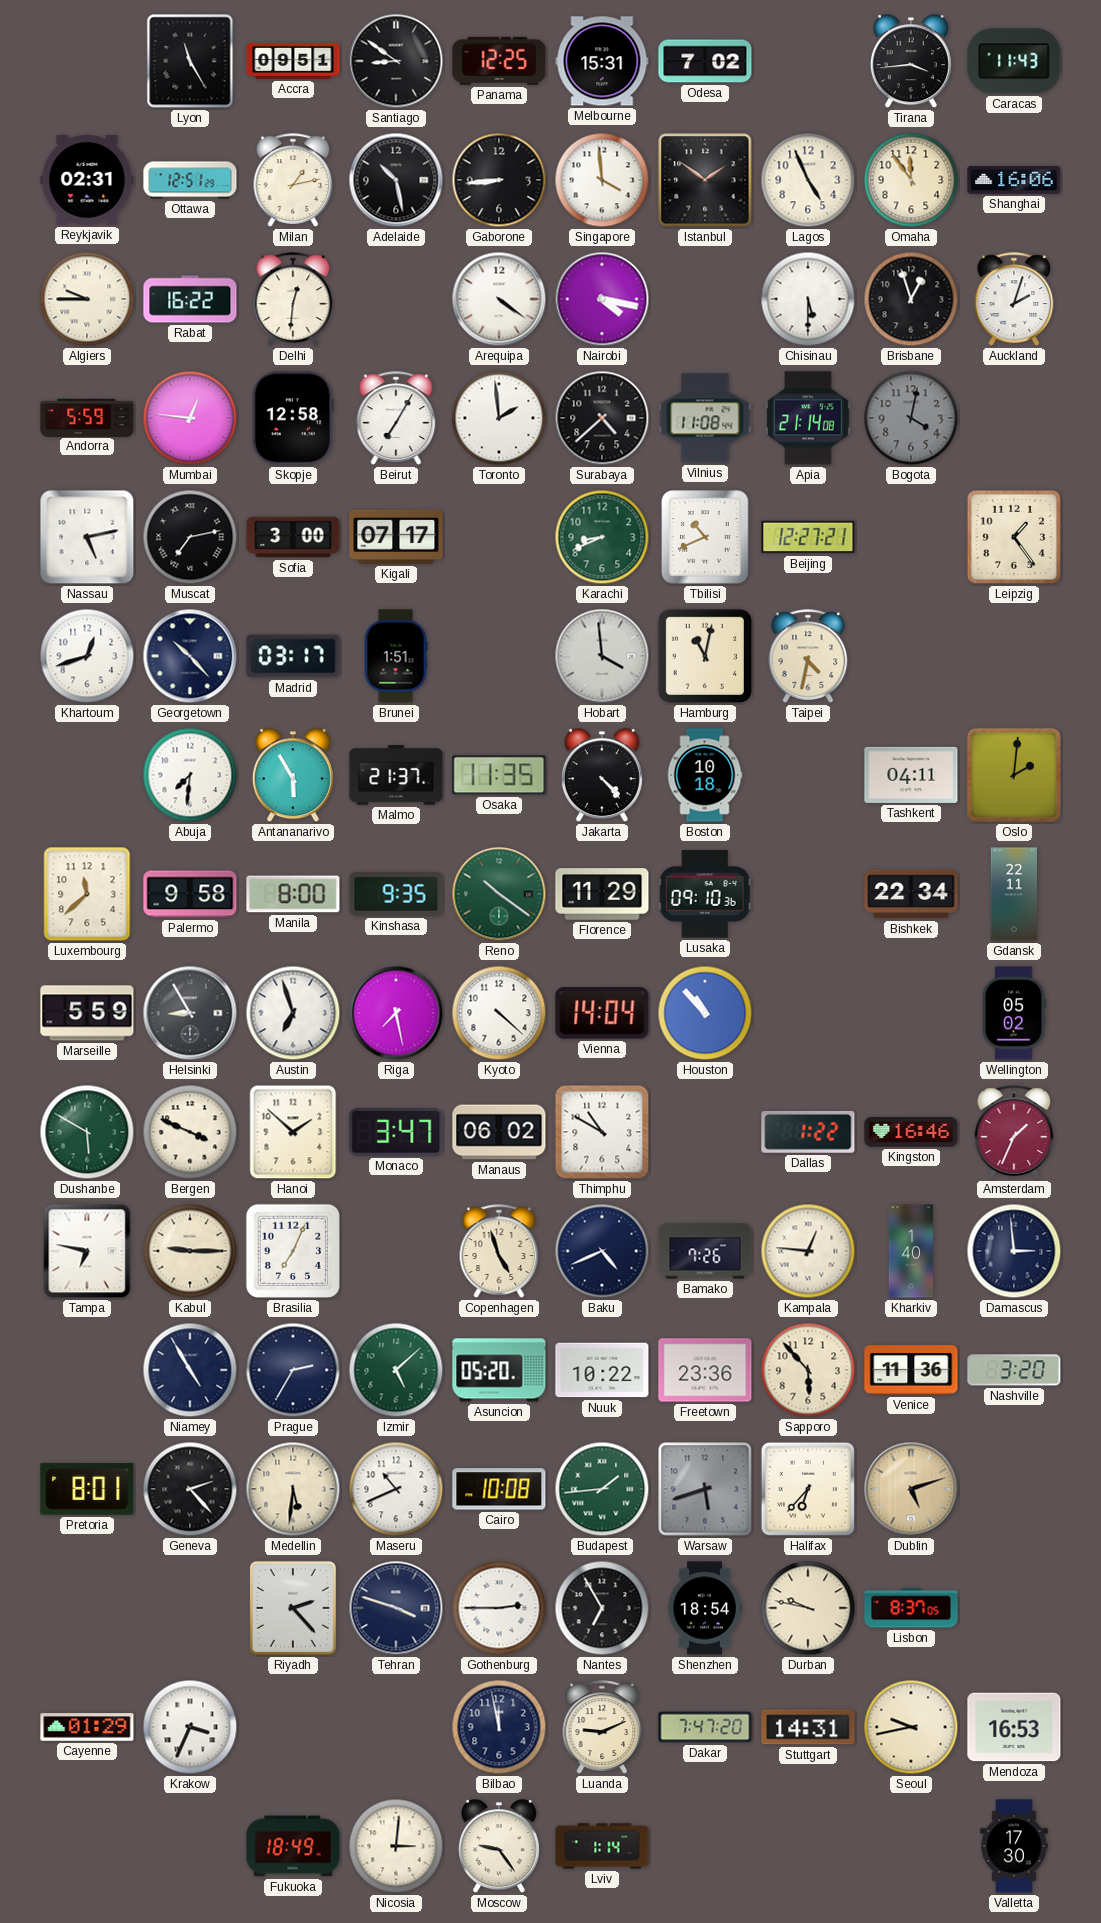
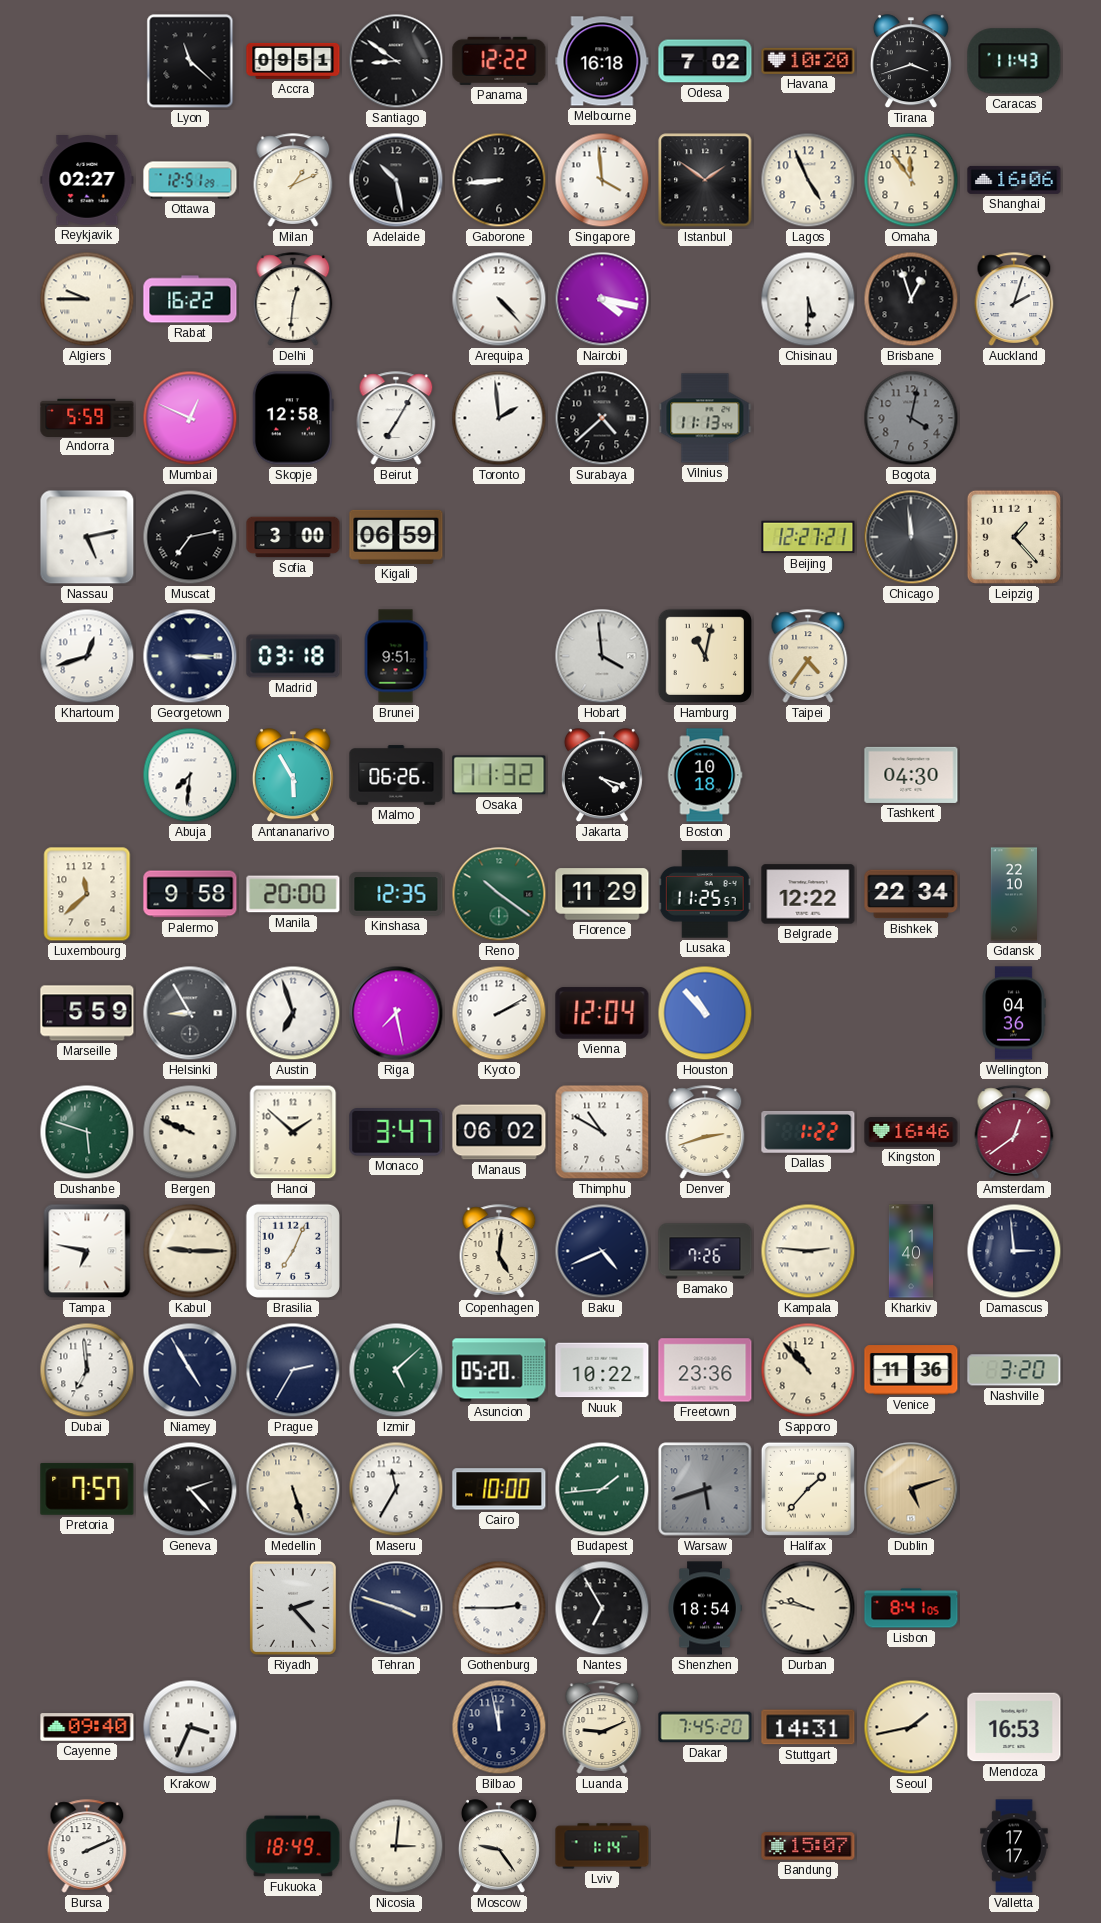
Lyon: 11:25 -> 11:22 (190, 61)
Panama: 12:25 -> 12:22 (499, 61)
Melbourne: 15:31 -> 16:18 (602, 61)
Havana: none -> 10:20 (808, 61)
Tirana: 3:44 -> 3:42 (911, 62)
Reykjavik: 02:31 -> 02:27 (87, 181)
Milan: 1:13 -> 1:11 (293, 180)
Arequipa: 4:21 -> 4:23 (499, 299)
Mumbai: 12:46 -> 12:49 (190, 418)
Vilnius: 11:08 -> 11:13 (705, 418)
Apia: 21:14 -> none (808, 418)
Kigali: 07:17 -> 06:59 (396, 537)
Karachi: 8:41 -> none (602, 537)
Tbilisi: 10:41 -> none (705, 537)
Chicago: none -> 11:59 (911, 537)
Leipzig: 1:24 -> 1:23 (1014, 537)
Georgetown: 10:23 -> 3:15 (190, 656)
Madrid: 03:17 -> 03:18 (293, 656)
Brunei: 1:51 -> 9:51 (396, 656)
Taipei: 4:32 -> 4:36 (808, 656)
Malmo: 21:37 -> 06:26 (396, 775)
Osaka: 11:35 -> 11:32 (499, 775)
Jakarta: 4:23 -> 4:18 (602, 776)
Tashkent: 04:11 -> 04:30 (911, 775)
Oslo: 2:01 -> none (1014, 775)
Manila: 8:00 -> 20:00 (293, 894)
Kinshasa: 9:35 -> 12:35 (396, 894)
Lusaka: 09:10 -> 11:25 (705, 894)
Belgrade: none -> 12:22 (808, 894)
Gdansk: 22:11 -> 22:10 (1013, 894)
Kyoto: 4:22 -> 2:10 (499, 1013)
Vienna: 14:04 -> 12:04 (602, 1013)
Wellington: 05:02 -> 04:36 (1014, 1013)
Dushanbe: 5:50 -> 5:48 (87, 1132)
Bergen: 3:49 -> 9:49 (190, 1132)
Denver: none -> 2:42 (705, 1132)
Amsterdam: 1:34 -> 12:39 (1014, 1132)
Copenhagen: 4:57 -> 5:01 (499, 1251)
Kampala: 12:46 -> 2:46 (808, 1251)
Dubai: none -> 6:59 (87, 1370)
Sapporo: 5:53 -> 10:53 (808, 1370)
Pretoria: 8:01 -> 7:57 (87, 1489)
Medellin: 5:31 -> 5:27 (293, 1489)
Maseru: 10:41 -> 11:35 (396, 1489)
Cairo: 10:08 -> 10:00 (499, 1489)
Halifax: 6:37 -> 1:37 (808, 1489)
Lisbon: 8:37 -> 8:41 (911, 1608)
Cayenne: 01:29 -> 09:40 (87, 1727)
Dakar: 7:47 -> 7:45 (705, 1727)
Seoul: 9:43 -> 1:43 (911, 1727)
Bursa: none -> 2:11 (87, 1846)
Bandung: none -> 15:07 (808, 1846)
Valletta: 17:30 -> 17:17 (1014, 1846)
